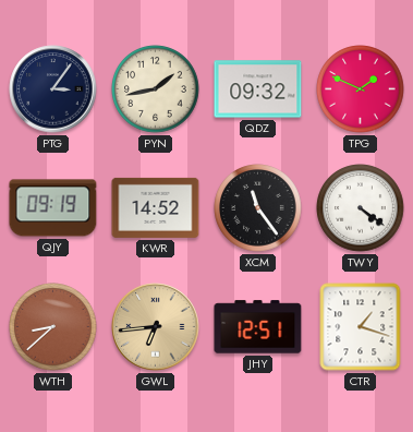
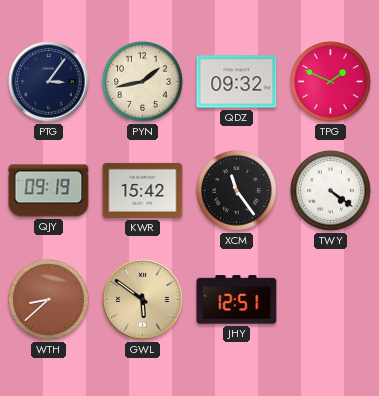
KWR: 14:52 -> 15:42 (143, 190)
GWL: 6:44 -> 5:51 (143, 300)
CTR: 1:18 -> none (361, 327)
